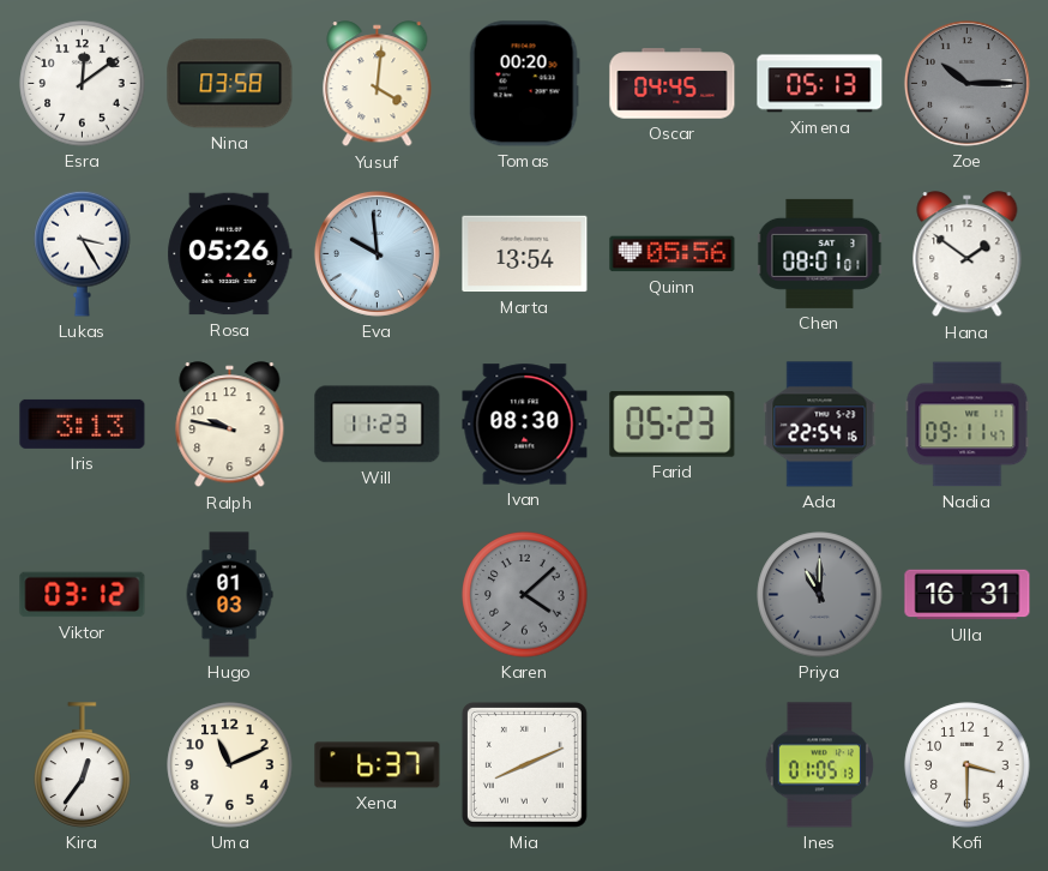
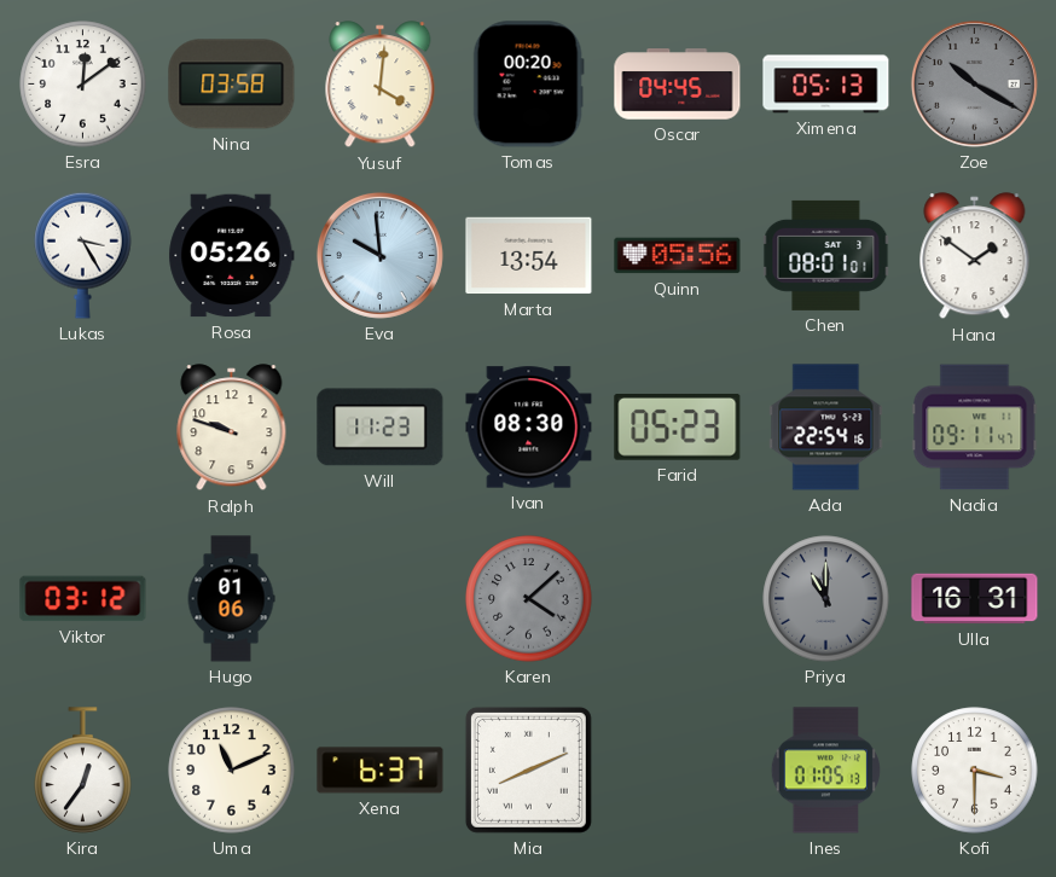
Zoe: 10:15 -> 10:20 (974, 83)
Iris: 3:13 -> none (83, 424)
Ralph: 9:47 -> 9:48 (232, 428)
Hugo: 01:03 -> 01:06 (231, 599)
